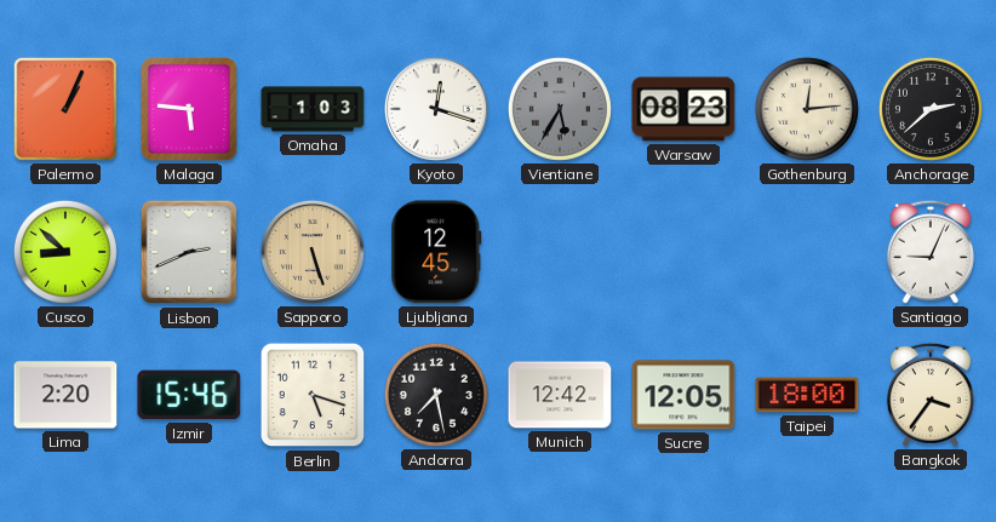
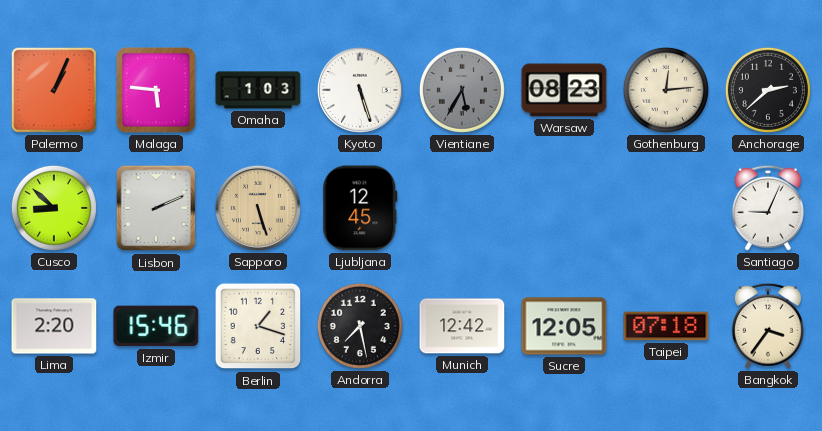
Kyoto: 12:18 -> 5:27 (360, 90)
Lisbon: 2:41 -> 2:11 (156, 208)
Berlin: 5:18 -> 1:18 (258, 326)
Taipei: 18:00 -> 07:18 (666, 326)
